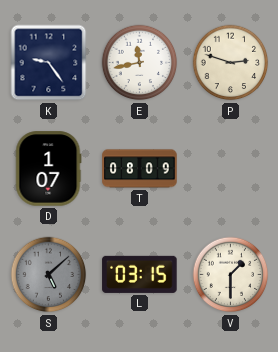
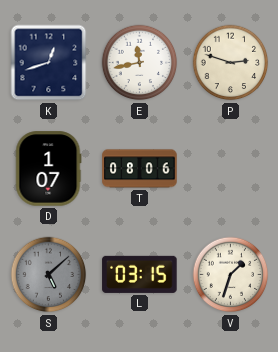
K: 9:24 -> 12:42 (49, 63)
T: 08:09 -> 08:06 (140, 169)
V: 1:30 -> 1:33 (231, 275)
